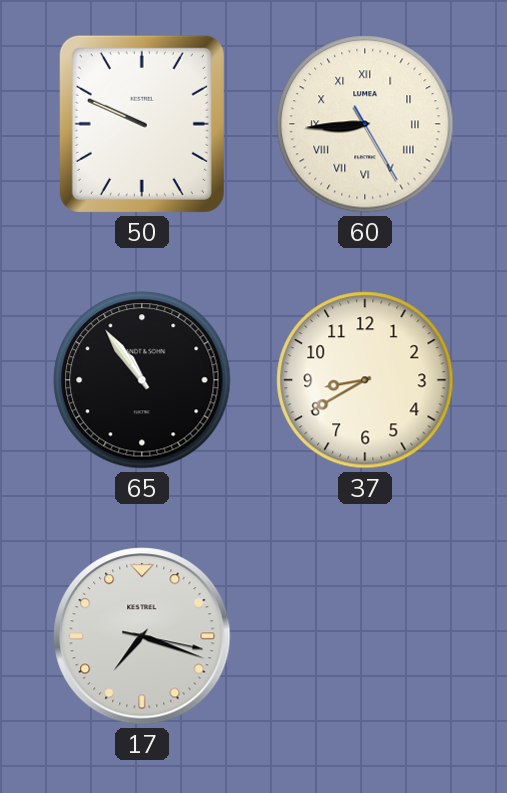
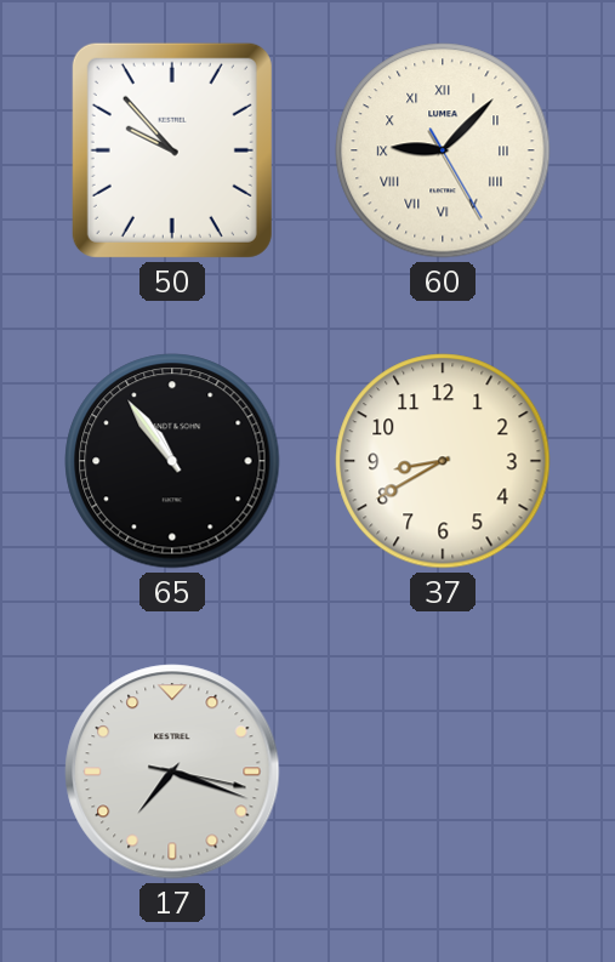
50: 9:49 -> 9:53 (172, 150)
60: 8:44 -> 9:07 (443, 150)
